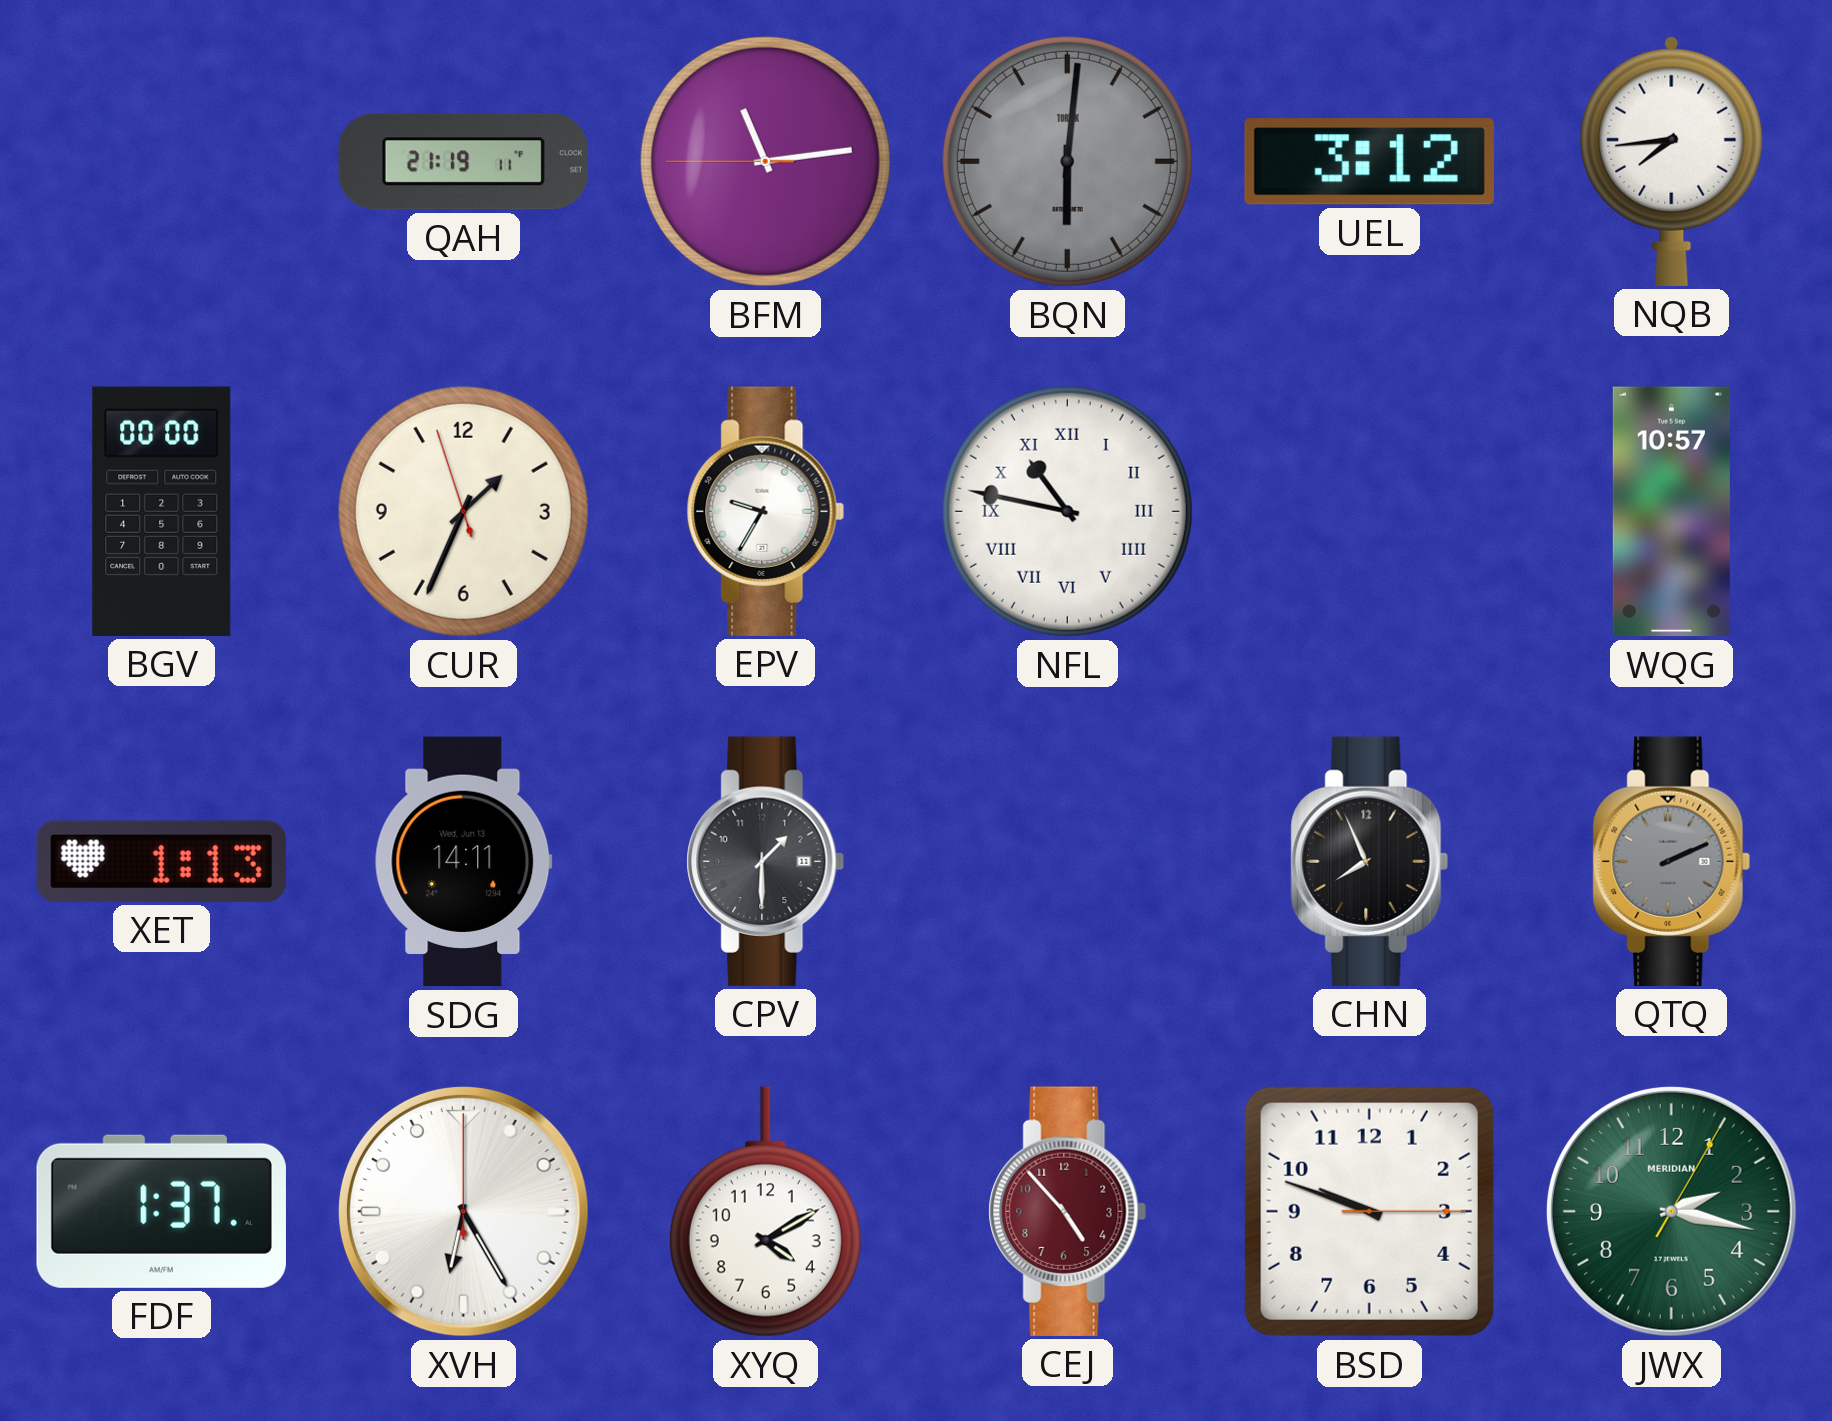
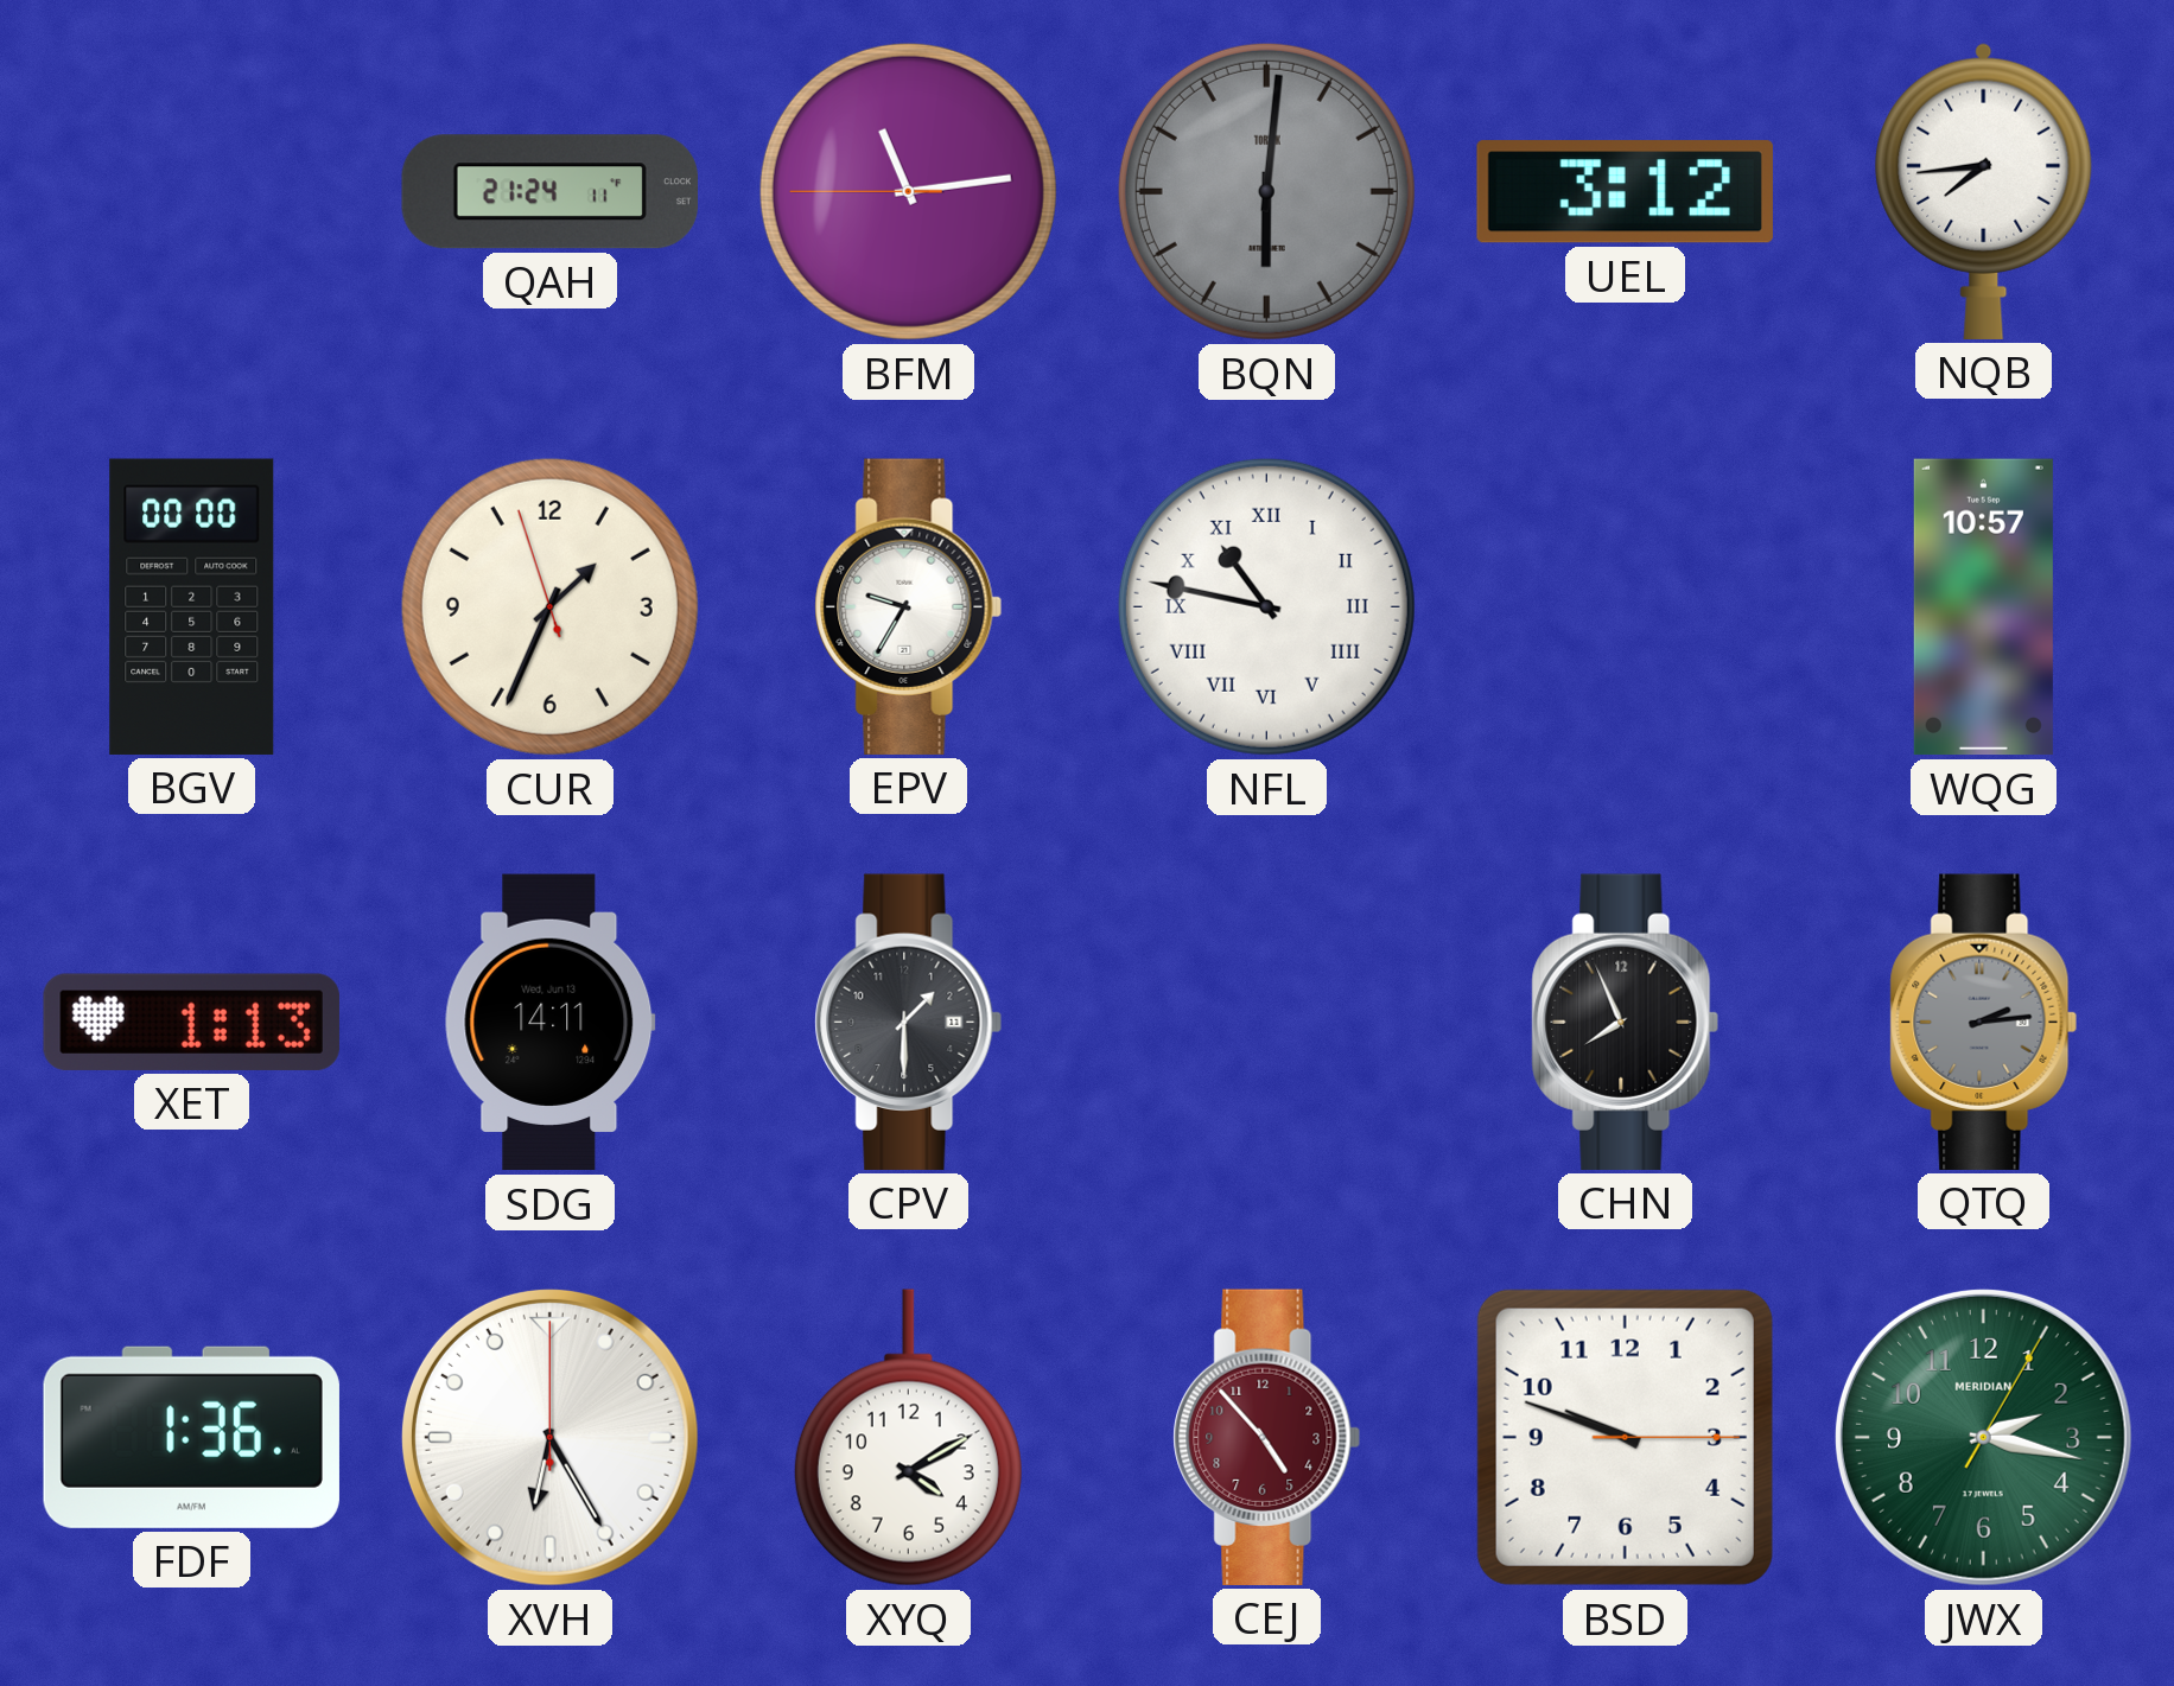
QAH: 21:19 -> 21:24 (549, 192)
QTQ: 2:11 -> 2:14 (1984, 1022)
FDF: 1:37 -> 1:36 (191, 1437)
